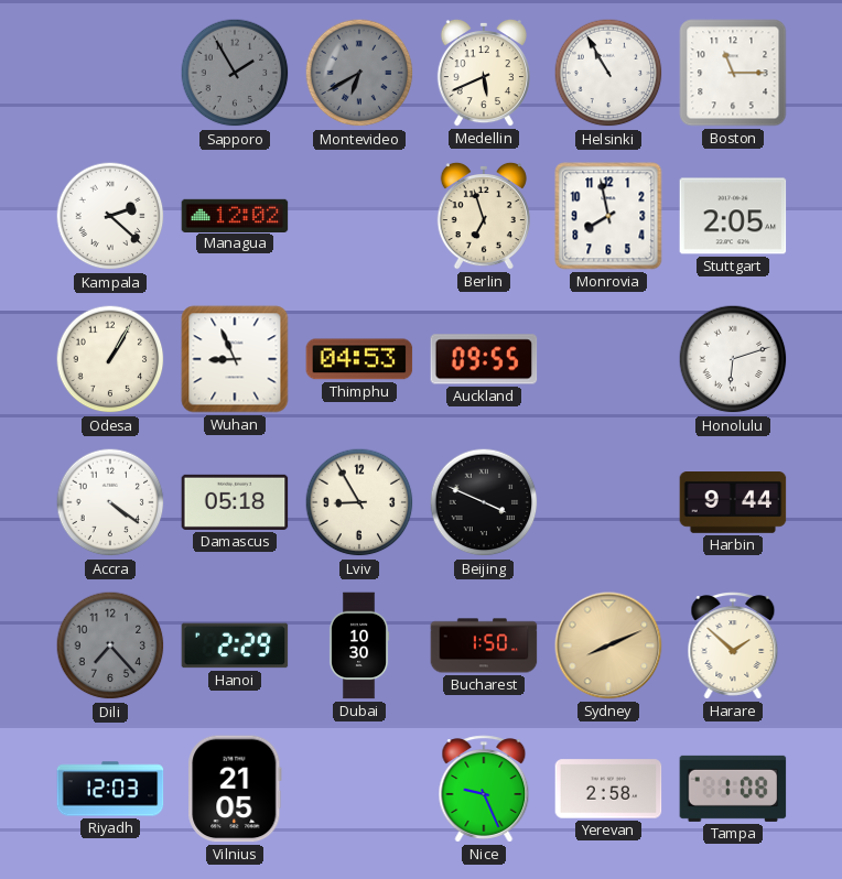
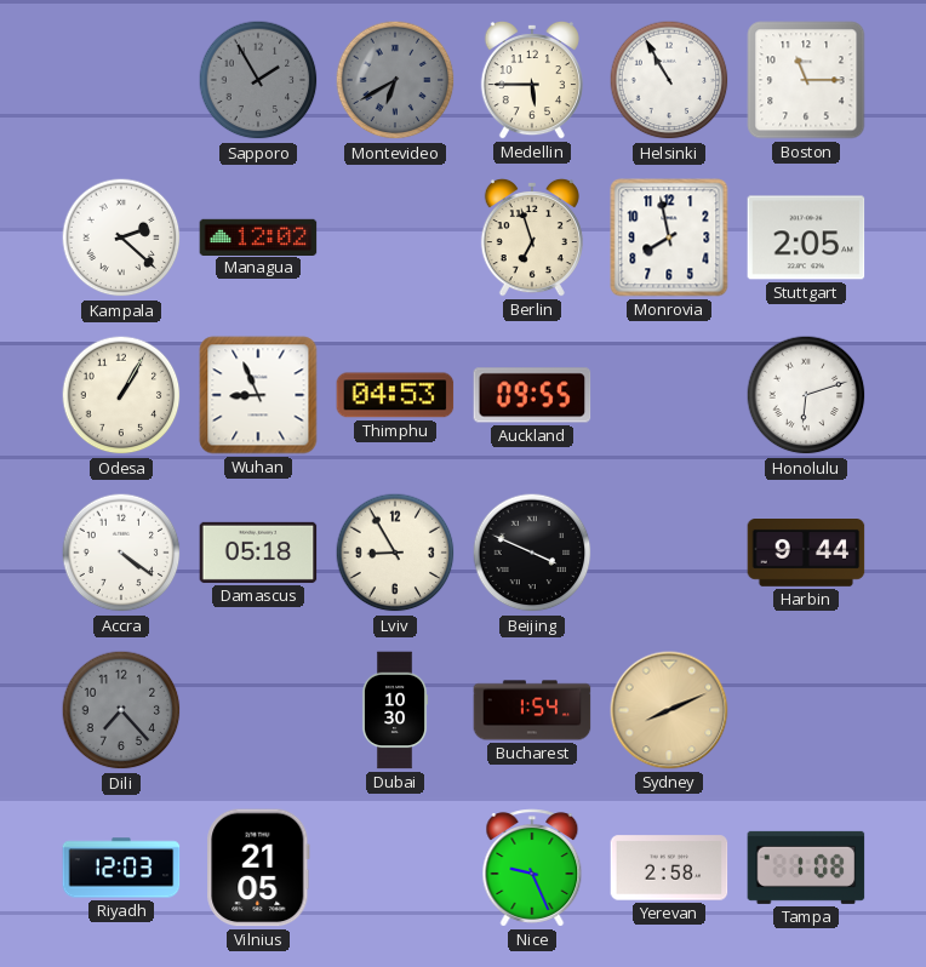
Medellin: 5:41 -> 5:45 (532, 80)
Hanoi: 2:29 -> none (235, 645)
Bucharest: 1:50 -> 1:54 (532, 710)
Harare: 1:52 -> none (733, 645)
